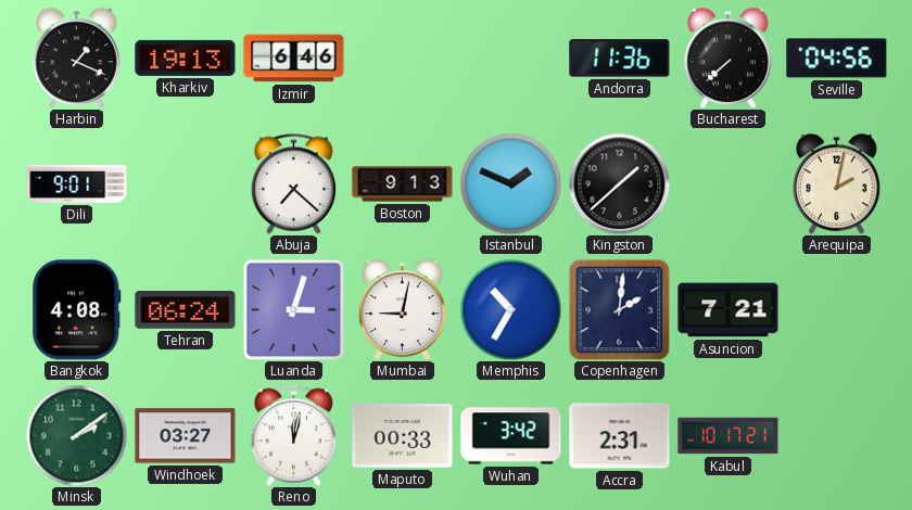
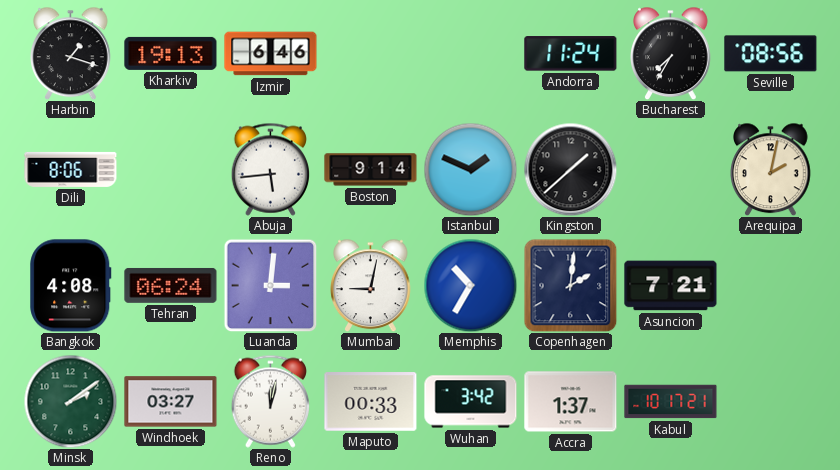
Harbin: 1:19 -> 1:18 (71, 53)
Andorra: 11:36 -> 11:24 (571, 54)
Bucharest: 7:38 -> 7:35 (671, 53)
Seville: 04:56 -> 08:56 (771, 54)
Dili: 9:01 -> 8:06 (71, 169)
Abuja: 7:22 -> 5:44 (270, 169)
Boston: 9:13 -> 9:14 (371, 170)
Luanda: 3:03 -> 3:01 (270, 285)
Accra: 2:31 -> 1:37 (571, 402)
